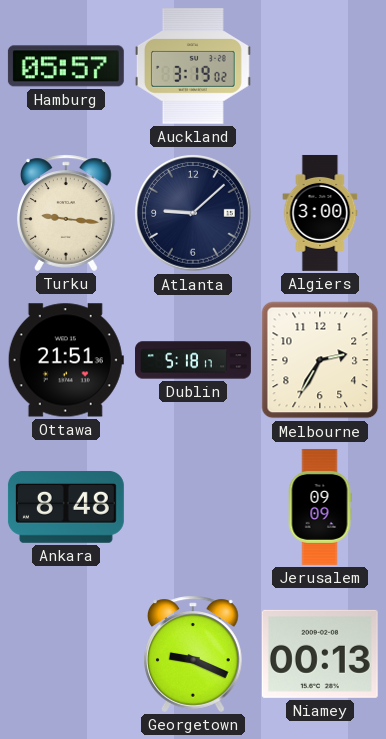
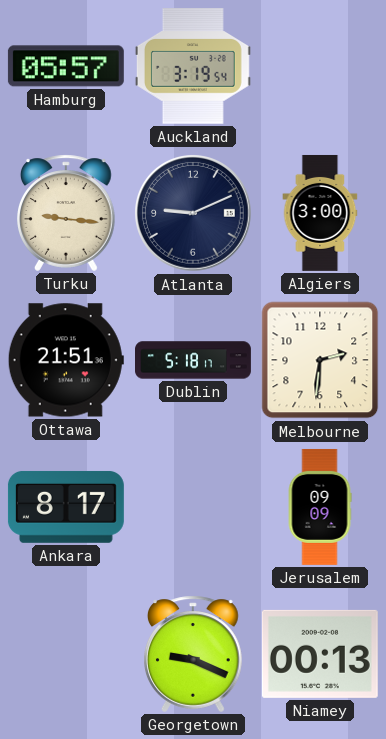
Auckland: 3:19:02 -> 3:19:54 (193, 66)
Atlanta: 9:08 -> 9:11 (193, 213)
Melbourne: 2:35 -> 2:31 (320, 360)
Ankara: 8:48 -> 8:17 (66, 507)
